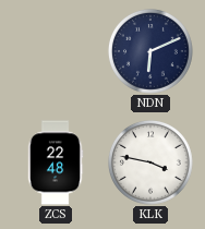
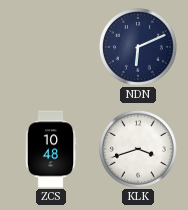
ZCS: 22:48 -> 10:48 (51, 149)
KLK: 3:47 -> 3:42 (138, 150)
